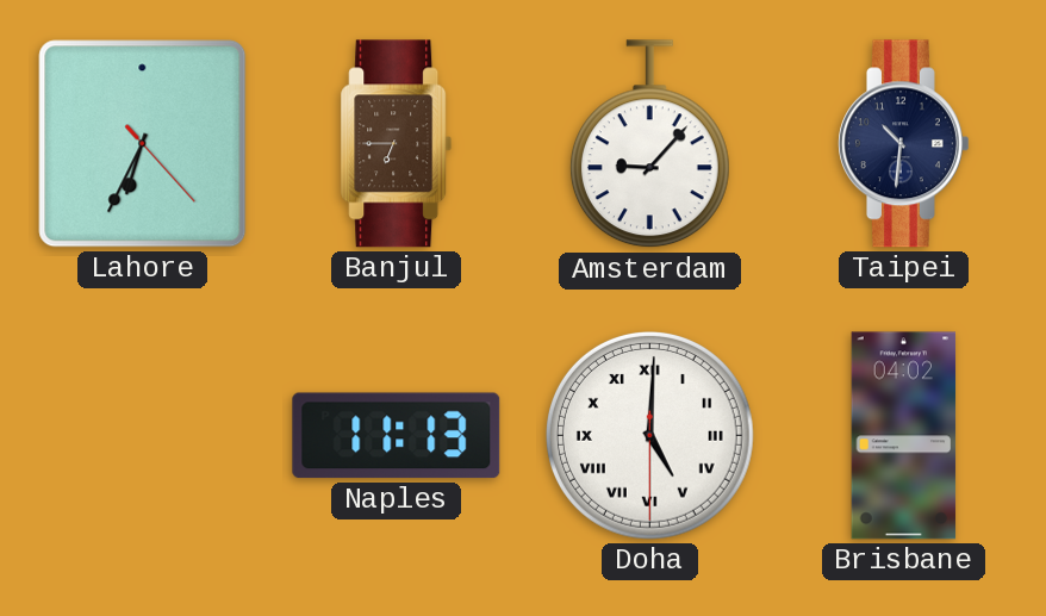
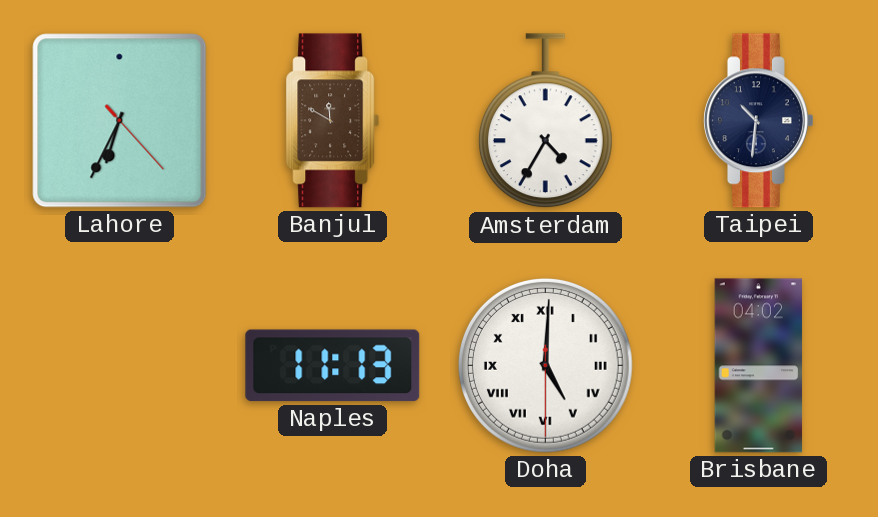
Banjul: 6:45 -> 11:50 (333, 121)
Amsterdam: 9:07 -> 4:35 (545, 121)
